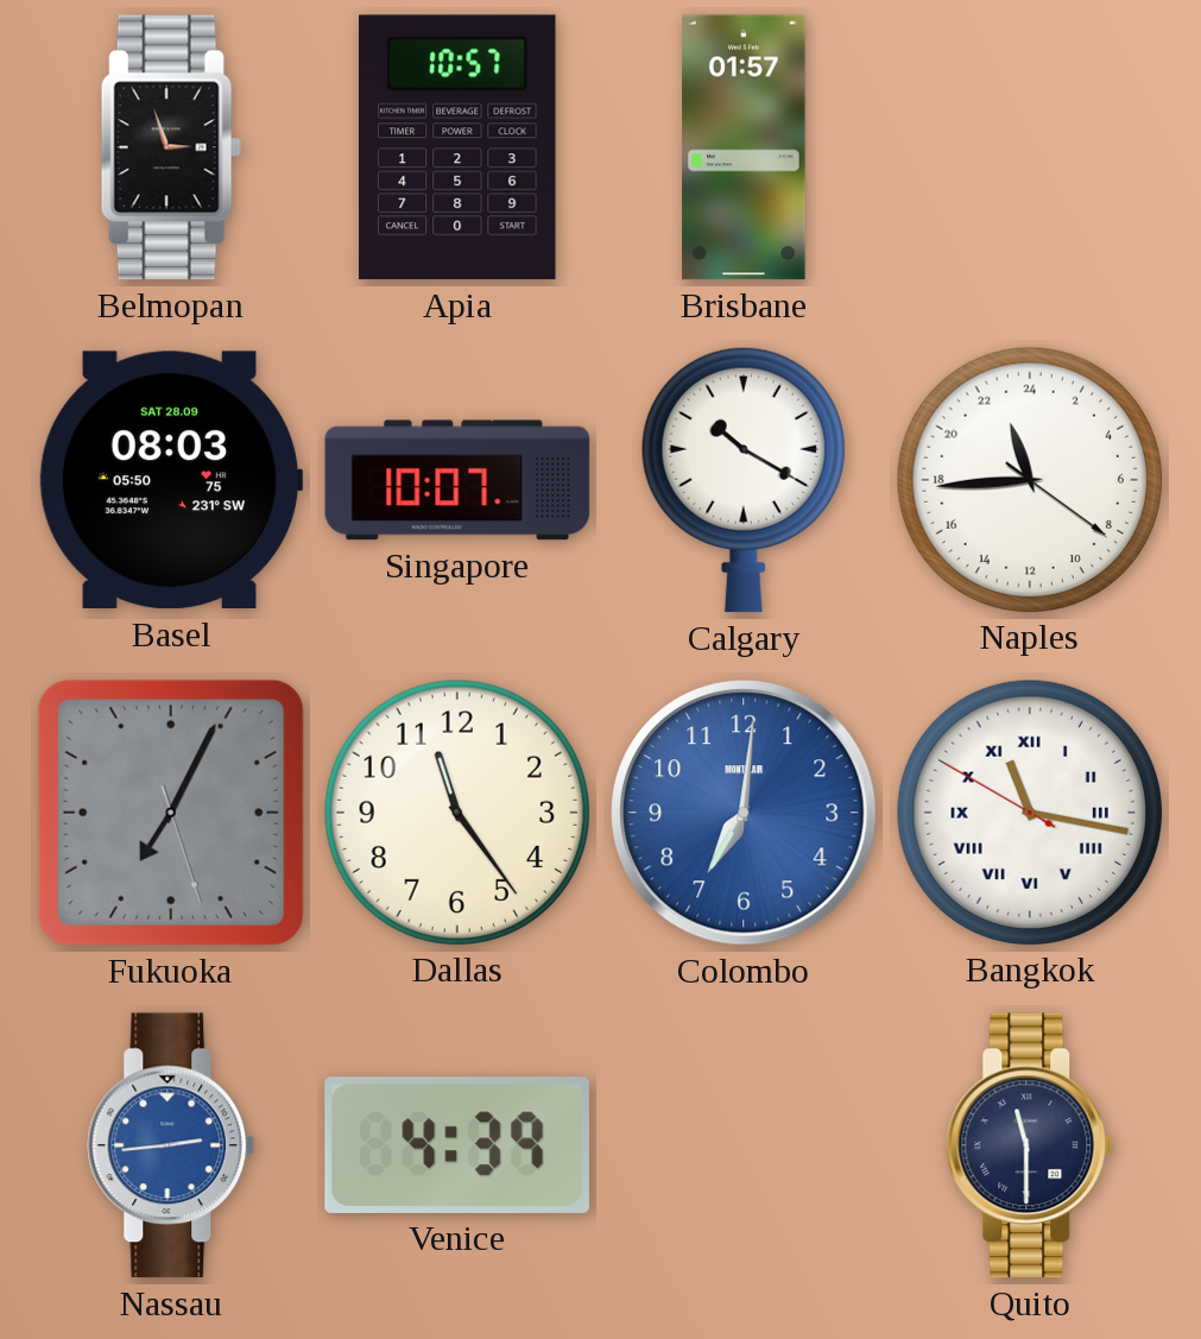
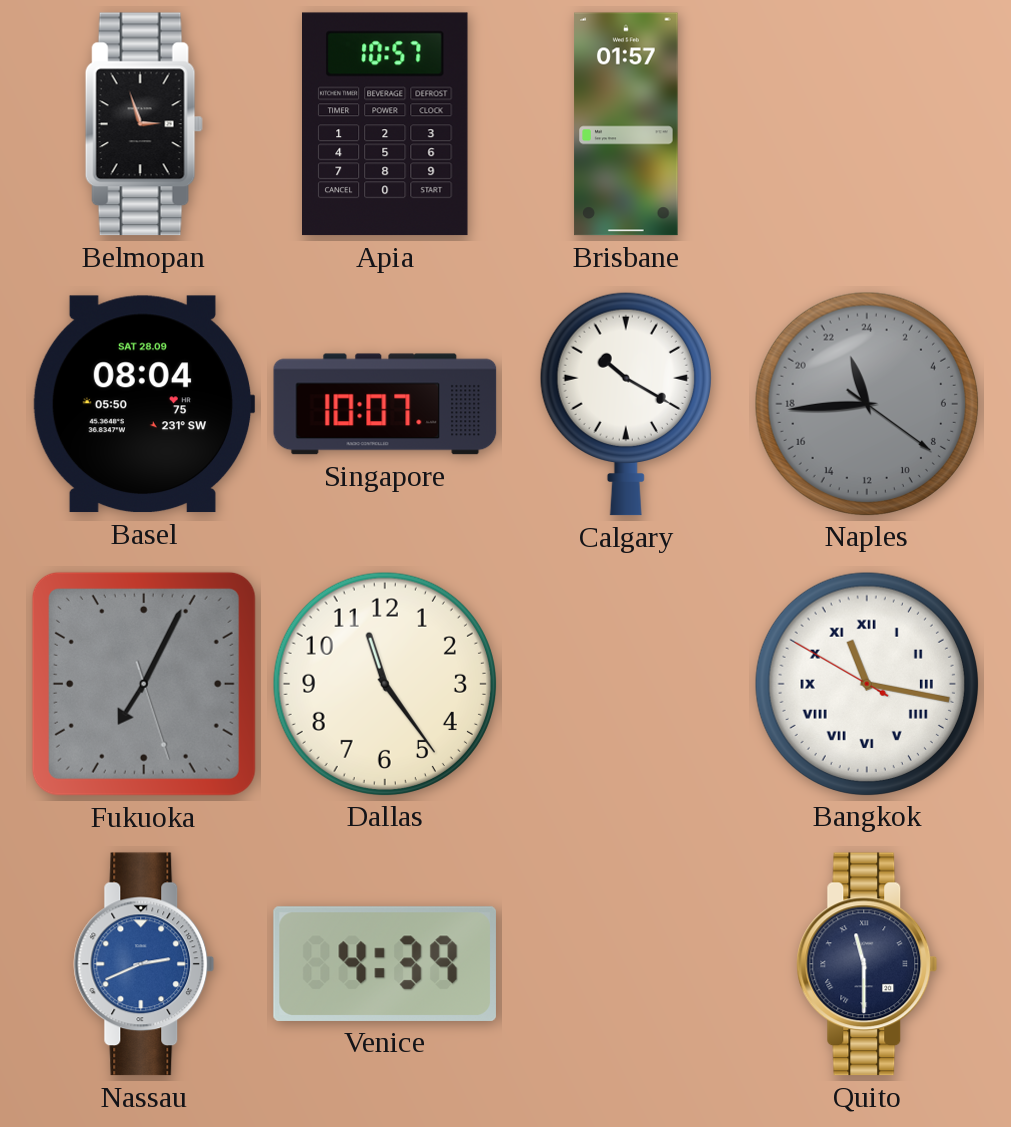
Basel: 08:03 -> 08:04 (144, 404)
Naples dial: white -> grey (866, 403)
Colombo: 7:01 -> none (744, 813)
Nassau: 2:44 -> 2:41 (144, 964)
